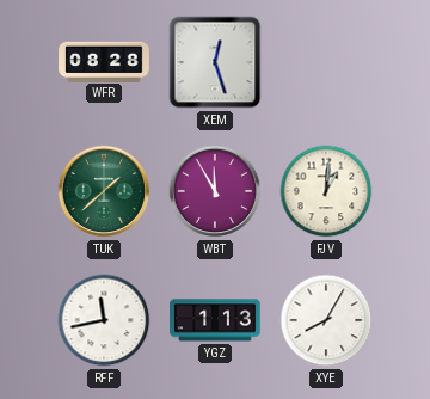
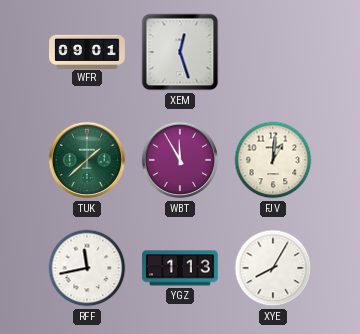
WFR: 08:28 -> 09:01 (87, 51)
